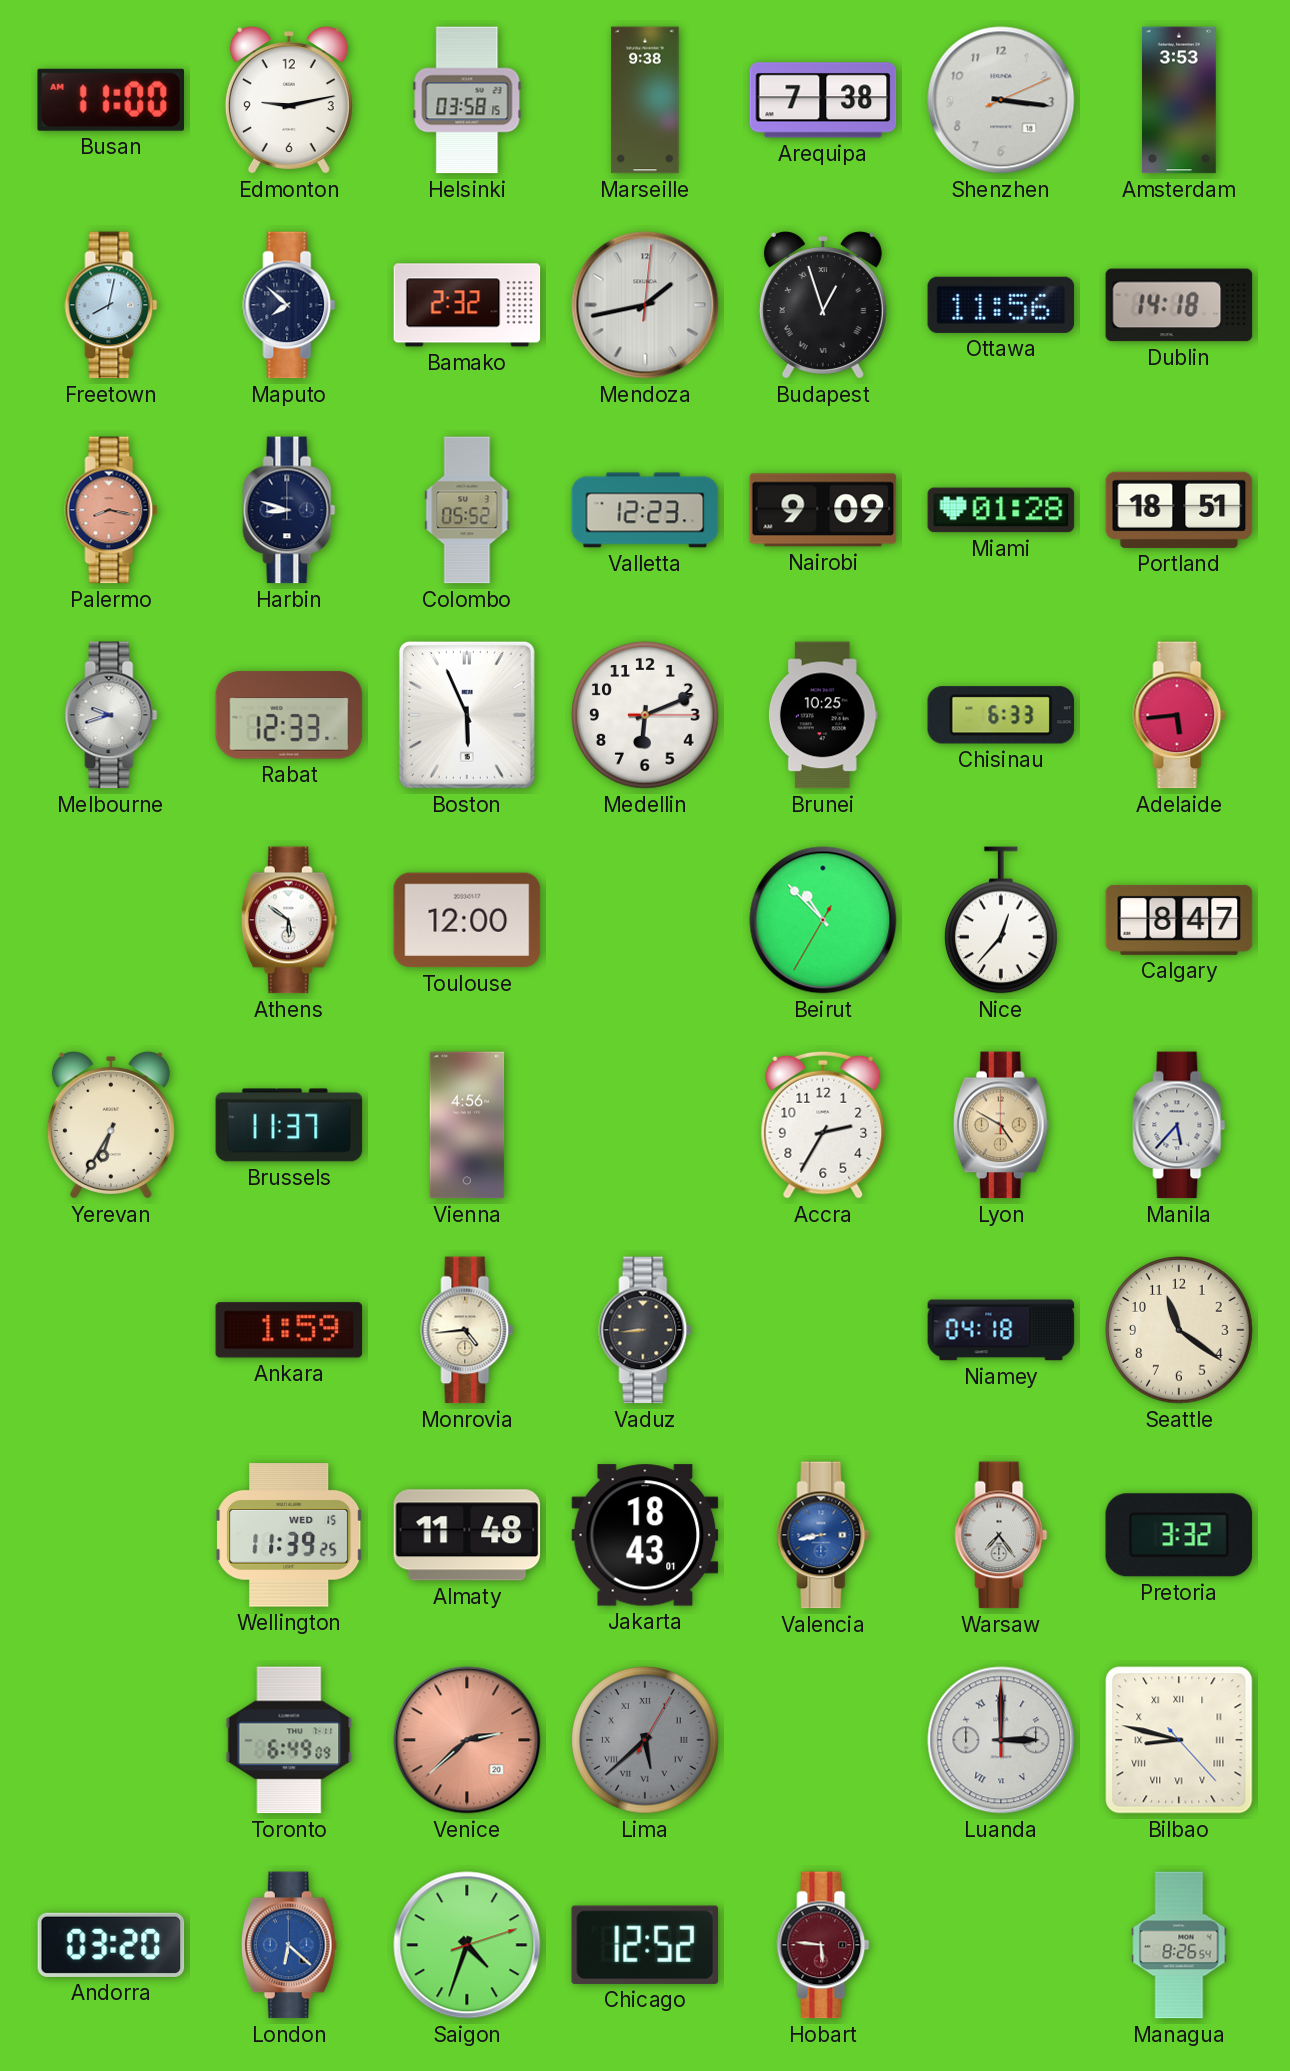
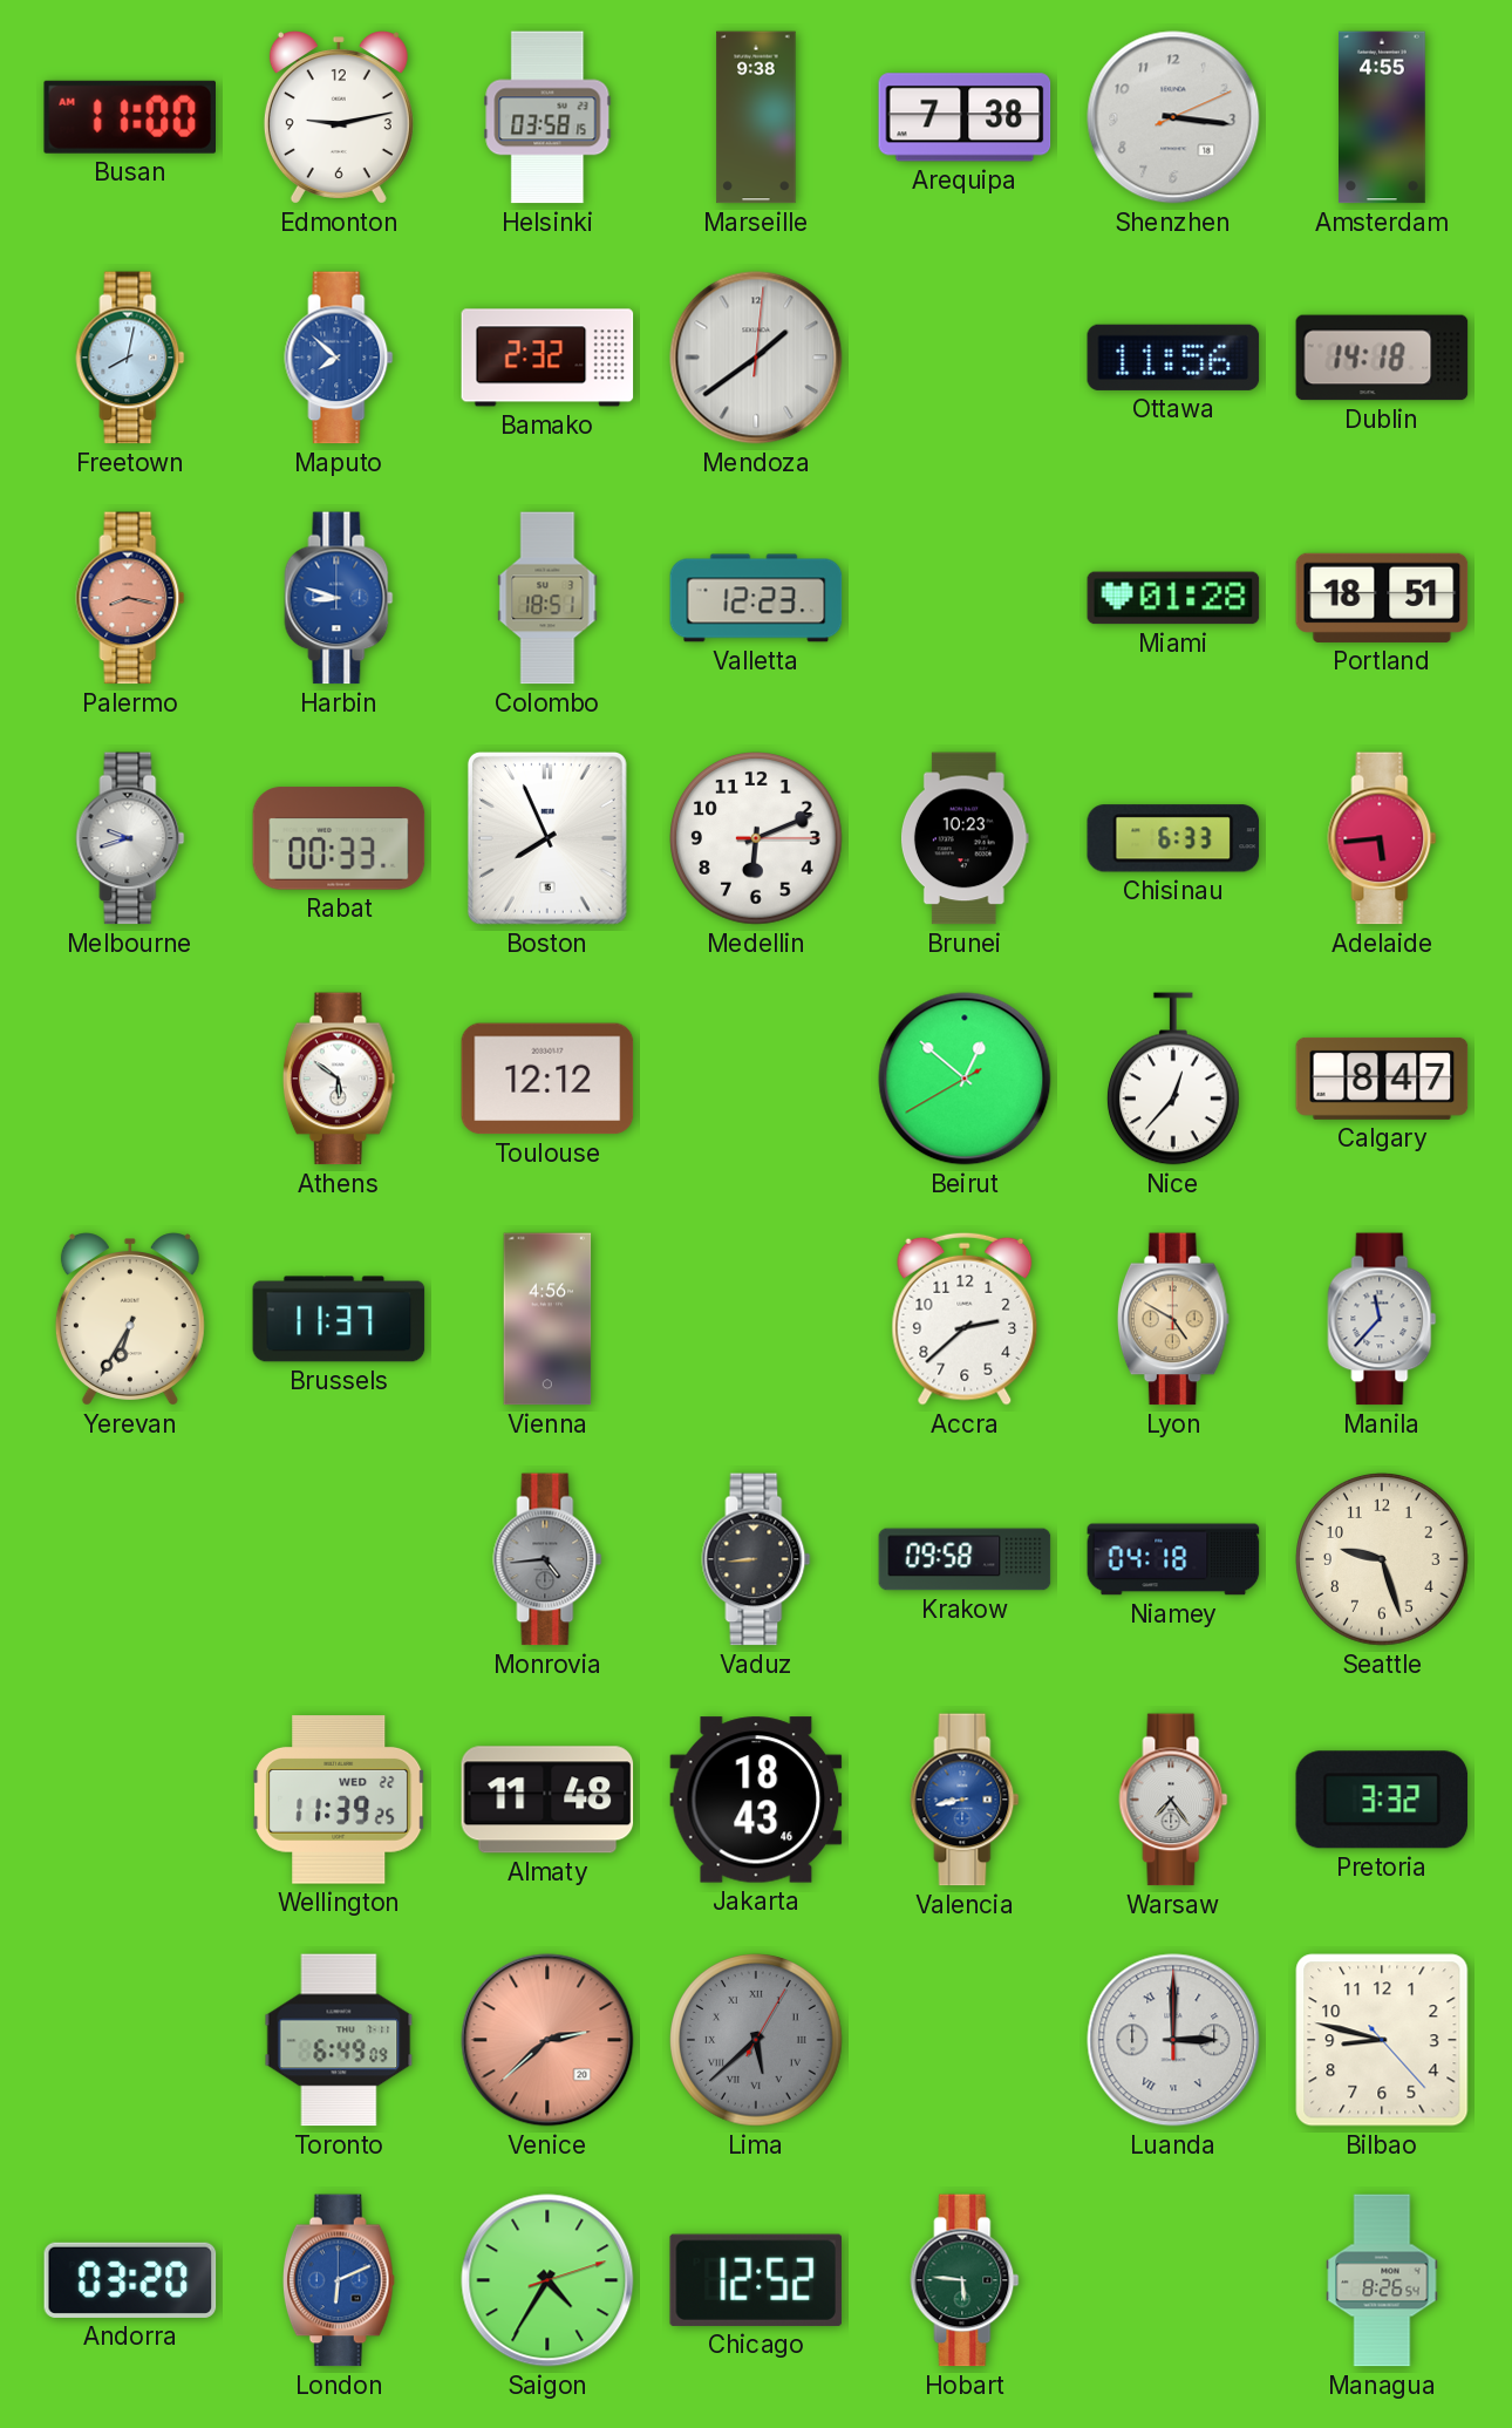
Amsterdam: 3:53 -> 4:55 (1383, 117)
Maputo dial: navy -> blue (339, 358)
Mendoza: 1:43 -> 1:39 (756, 358)
Budapest: 12:57 -> none (823, 305)
Harbin dial: navy -> blue (339, 598)
Colombo: 05:52 -> 18:51 (547, 598)
Nairobi: 9:09 -> none (823, 510)
Rabat: 12:33 -> 00:33 (339, 838)
Boston: 5:56 -> 7:56 (547, 838)
Brunei: 10:25 -> 10:23 (965, 838)
Toulouse: 12:00 -> 12:12 (547, 1079)
Beirut: 10:52 -> 12:51 (965, 1079)
Accra: 2:35 -> 2:38 (965, 1319)
Manila: 5:37 -> 11:37 (1382, 1319)
Ankara: 1:59 -> none (289, 1330)
Monrovia dial: cream -> grey (547, 1559)
Krakow: none -> 09:58 (965, 1559)
Seattle: 11:21 -> 9:27 (1382, 1559)
Wellington date: WED 15 -> WED 22 (339, 1800)
Jakarta: 18:43:01 -> 18:43:46 (756, 1800)
Bilbao numerals: Roman -> Arabic (1382, 2040)
London: 6:22 -> 6:11 (339, 2280)
Saigon: 4:33 -> 4:35 (547, 2280)
Hobart dial: burgundy -> green (965, 2280)
